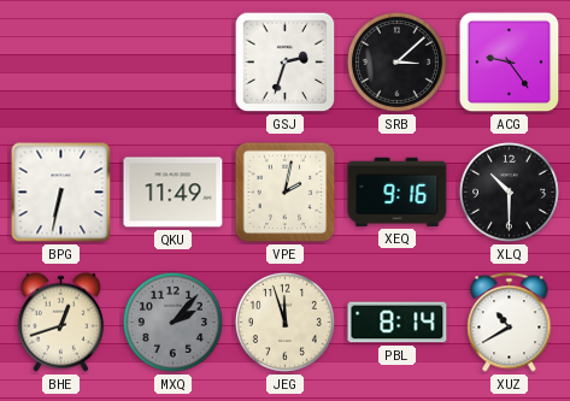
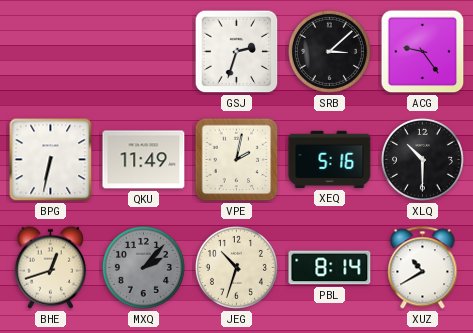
XEQ: 9:16 -> 5:16 (330, 159)
JEG: 11:57 -> 10:33 (236, 267)
